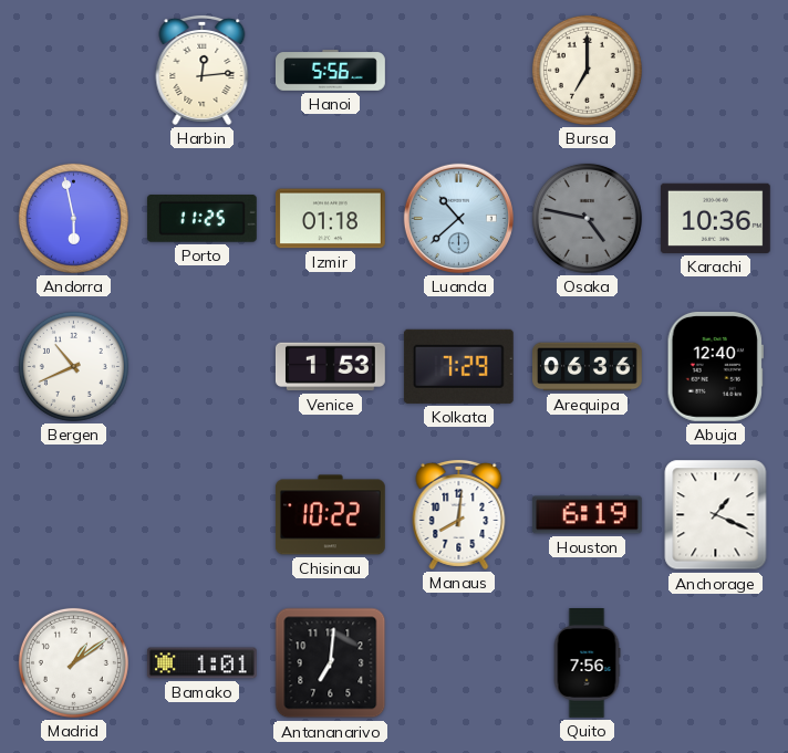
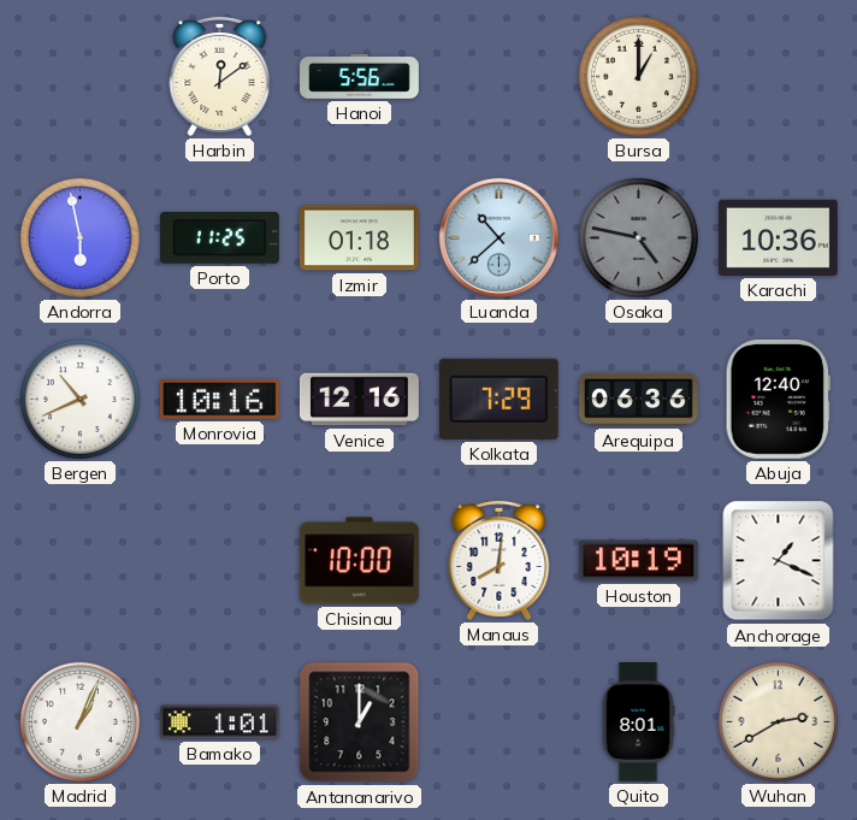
Harbin: 12:14 -> 12:09 (220, 76)
Bursa: 7:00 -> 1:00 (638, 76)
Monrovia: none -> 10:16 (219, 400)
Venice: 1:53 -> 12:16 (359, 400)
Chisinau: 10:22 -> 10:00 (359, 561)
Houston: 6:19 -> 10:19 (638, 561)
Madrid: 1:09 -> 1:04 (79, 721)
Antananarivo: 7:01 -> 1:00 (360, 722)
Quito: 7:56 -> 8:01 (638, 722)
Wuhan: none -> 2:40 (778, 721)
